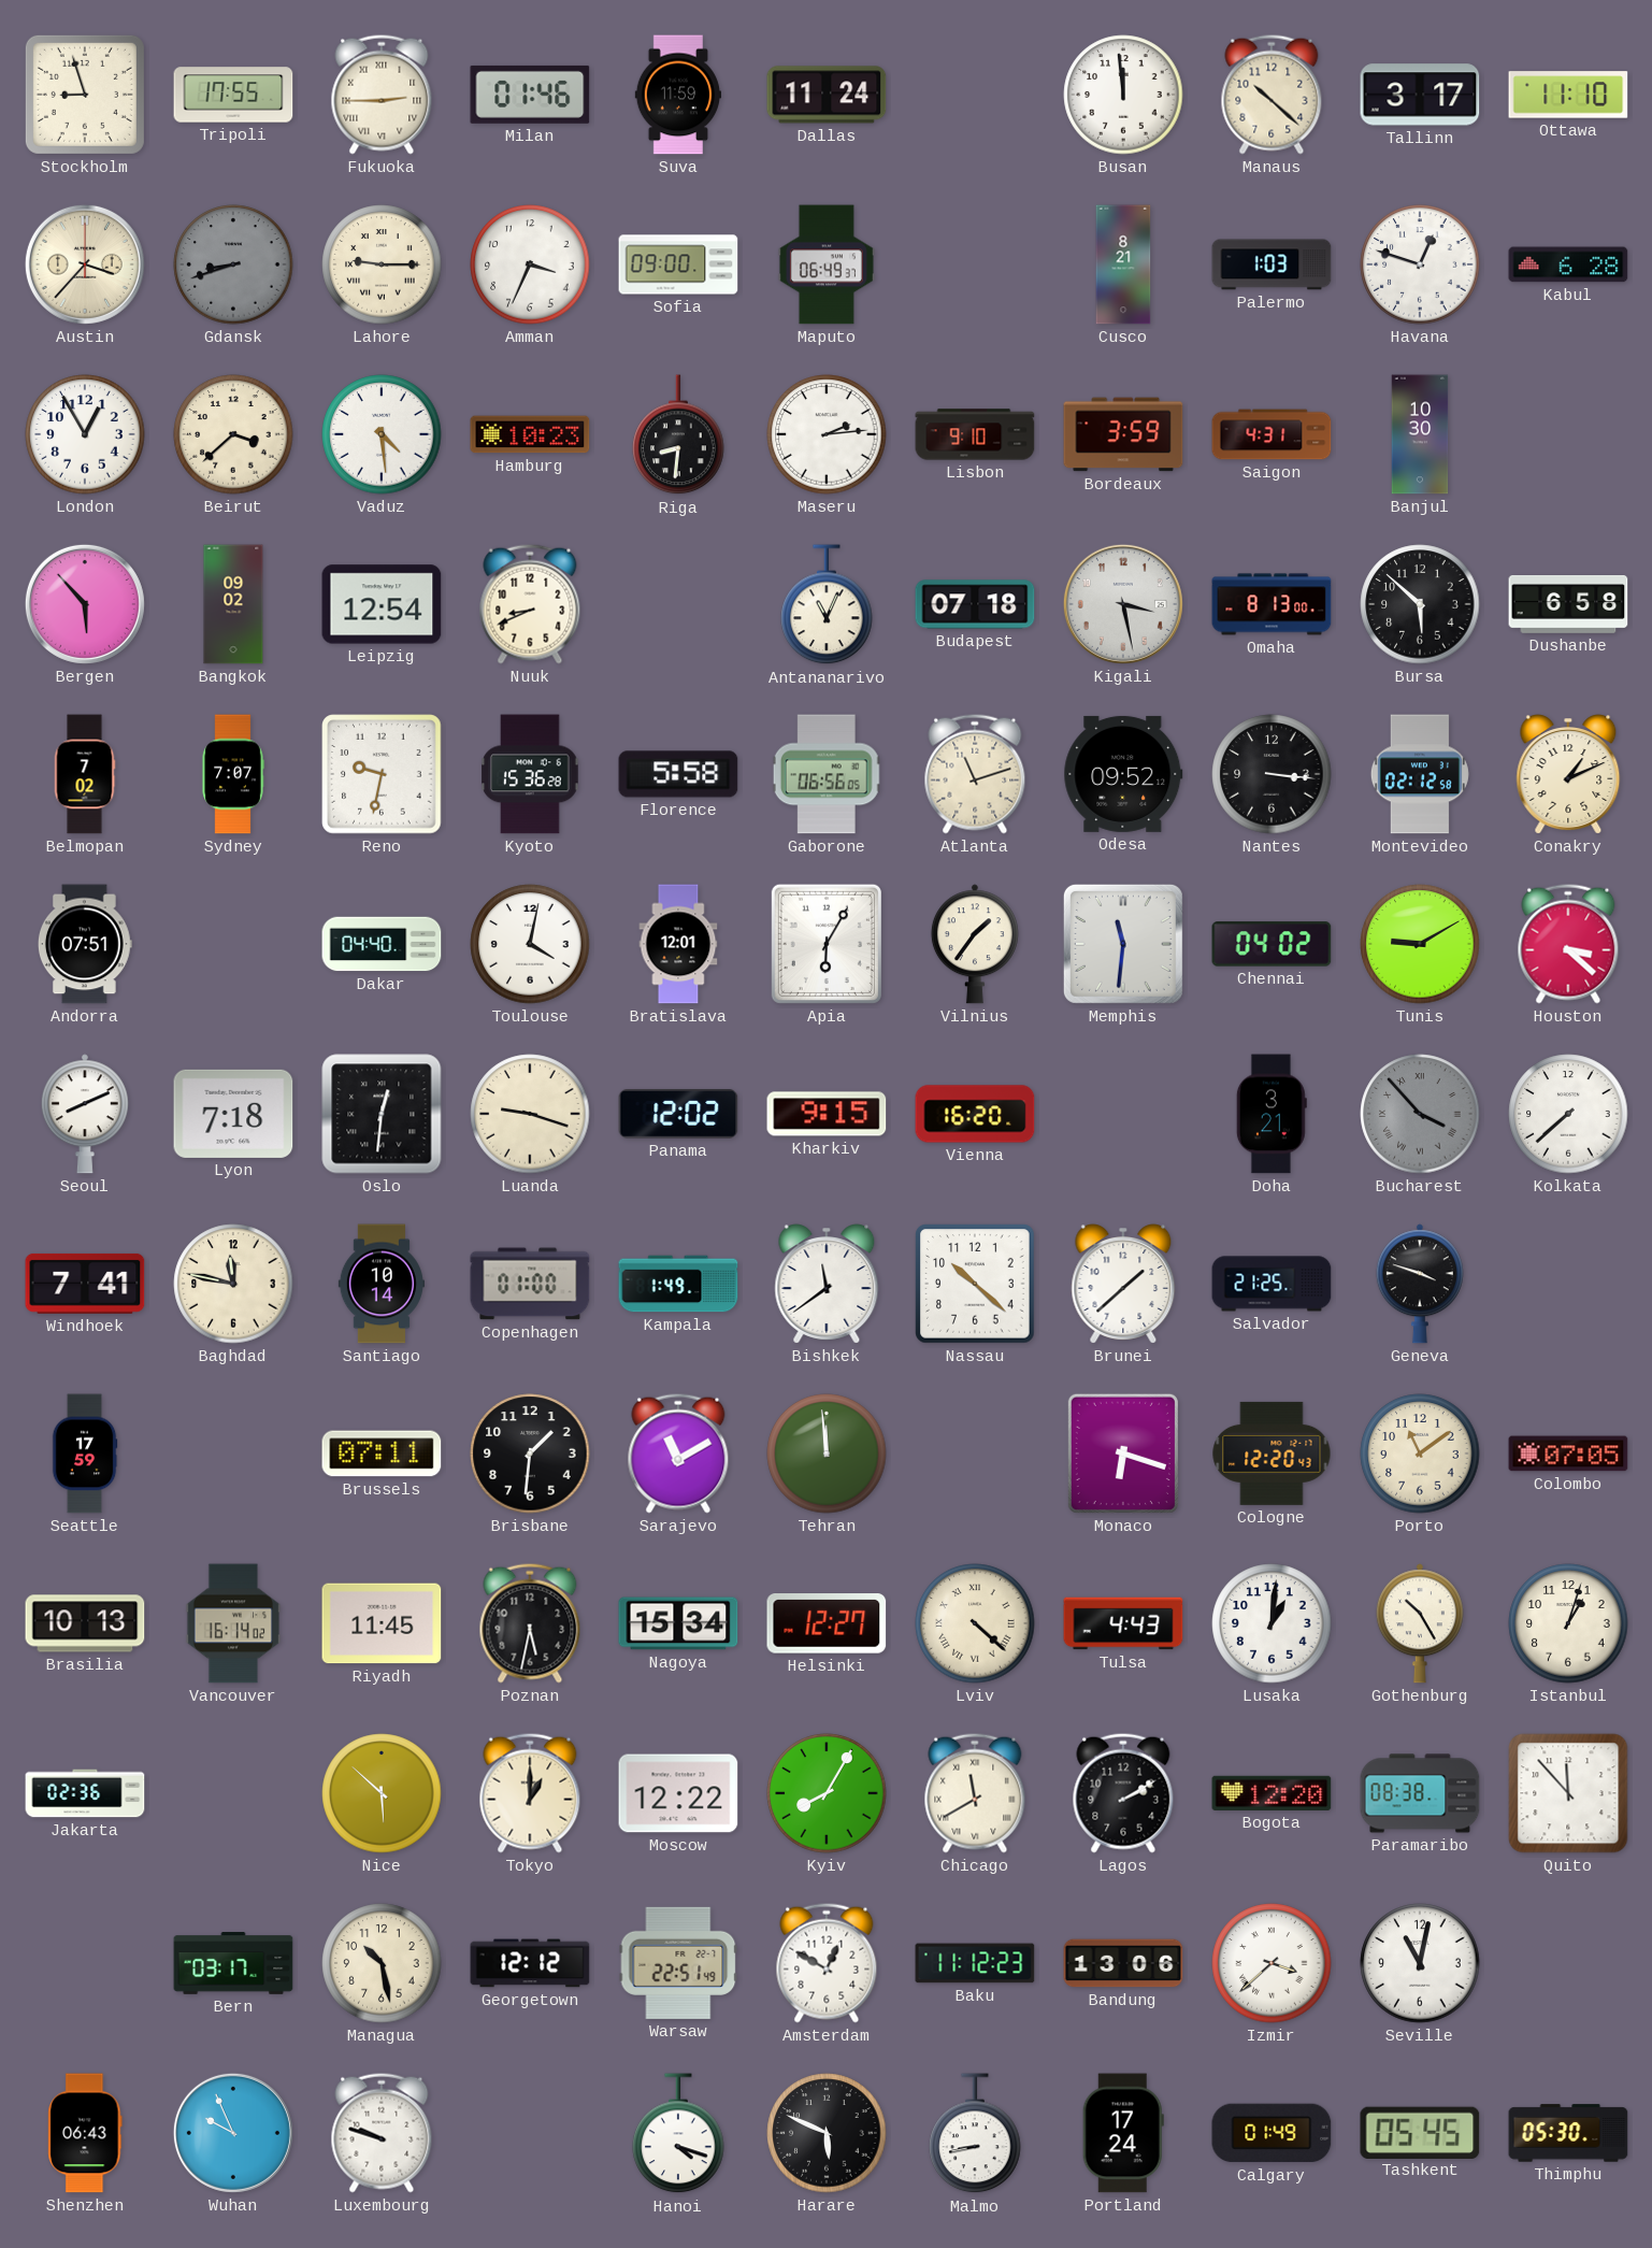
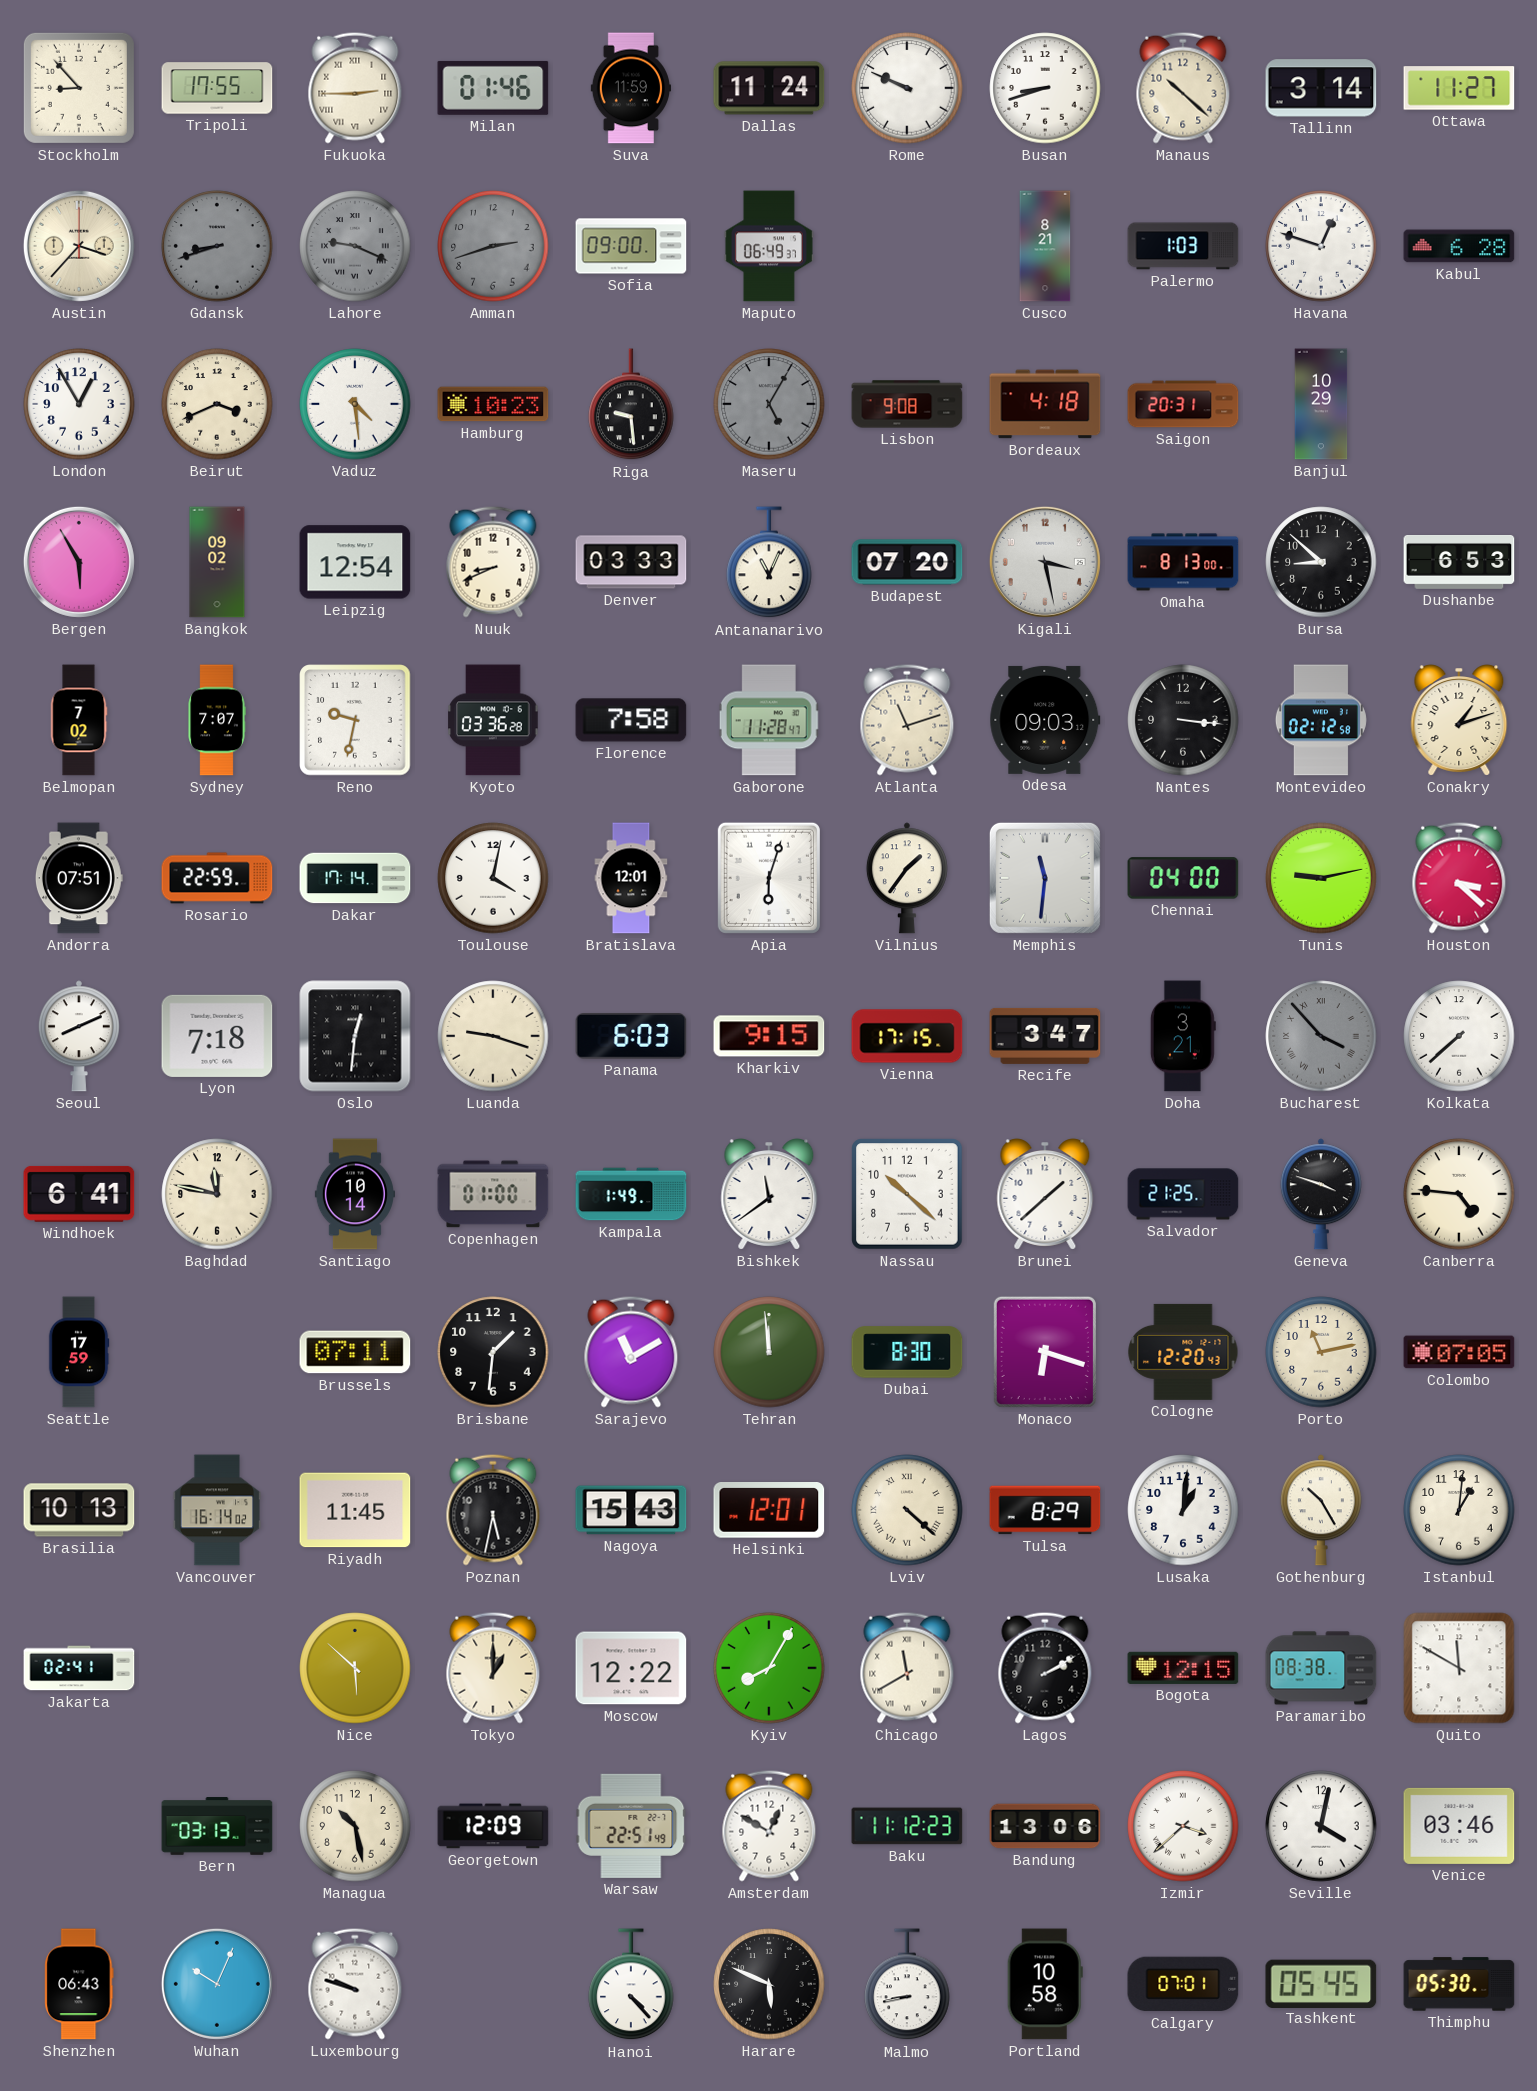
Stockholm: 8:57 -> 8:53 (79, 88)
Rome: none -> 9:49 (907, 88)
Busan: 11:59 -> 8:42 (1045, 88)
Tallinn: 3:17 -> 3:14 (1321, 88)
Ottawa: 11:10 -> 11:27 (1459, 88)
Lahore: 9:15 -> 9:19 (355, 246)
Lahore dial: cream -> grey (355, 246)
Amman: 3:34 -> 2:42 (493, 246)
Amman dial: white -> grey (493, 246)
Beirut: 3:38 -> 3:41 (217, 404)
Riga: 8:31 -> 9:29 (631, 405)
Maseru: 2:14 -> 5:05 (769, 404)
Maseru dial: white -> grey (769, 404)
Lisbon: 9:10 -> 9:08 (907, 404)
Bordeaux: 3:59 -> 4:18 (1045, 404)
Saigon: 4:31 -> 20:31 (1183, 404)
Banjul: 10:30 -> 10:29 (1321, 404)
Bergen: 5:53 -> 5:55 (79, 562)
Denver: none -> 03:33 (631, 562)
Budapest: 07:18 -> 07:20 (907, 562)
Bursa: 5:52 -> 8:52 (1321, 562)
Dushanbe: 6:58 -> 6:53 (1459, 563)
Kyoto: 15:36 -> 03:36 (493, 720)
Florence: 5:58 -> 7:58 (631, 720)
Gaborone: 06:56 -> 11:28 (769, 720)
Odesa: 09:52 -> 09:03 (1045, 720)
Conakry: 1:11 -> 1:12 (1459, 720)
Rosario: none -> 22:59 (217, 878)
Dakar: 04:40 -> 17:14 (355, 878)
Apia: 6:05 -> 6:03 (769, 878)
Chennai: 04:02 -> 04:00 (1183, 878)
Tunis: 9:10 -> 9:13 (1321, 878)
Panama: 12:02 -> 6:03 (631, 1037)
Vienna: 16:20 -> 17:15 (907, 1036)
Recife: none -> 3:47 (1045, 1036)
Windhoek: 7:41 -> 6:41 (79, 1194)
Canberra: none -> 4:46 (1459, 1194)
Dubai: none -> 8:30 (907, 1352)
Porto: 11:09 -> 11:13 (1321, 1352)
Nagoya: 15:34 -> 15:43 (631, 1510)
Helsinki: 12:27 -> 12:01 (769, 1511)
Tulsa: 4:43 -> 8:29 (1045, 1510)
Istanbul: 1:03 -> 1:01 (1459, 1510)
Jakarta: 02:36 -> 02:41 (79, 1668)
Bogota: 12:20 -> 12:15 (1183, 1668)
Quito: 11:53 -> 11:50 (1459, 1668)
Bern: 03:17 -> 03:13 (217, 1826)
Georgetown: 12:12 -> 12:09 (493, 1826)
Seville: 11:02 -> 4:02 (1321, 1826)
Venice: none -> 03:46 (1459, 1826)
Wuhan: 9:56 -> 10:04 (217, 1984)
Hanoi: 4:18 -> 4:23 (631, 1985)
Portland: 17:24 -> 10:58 (1045, 1984)
Calgary: 01:49 -> 07:01 (1183, 1984)
